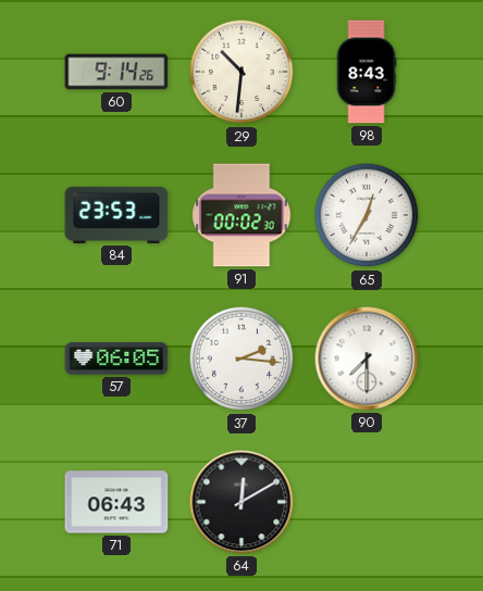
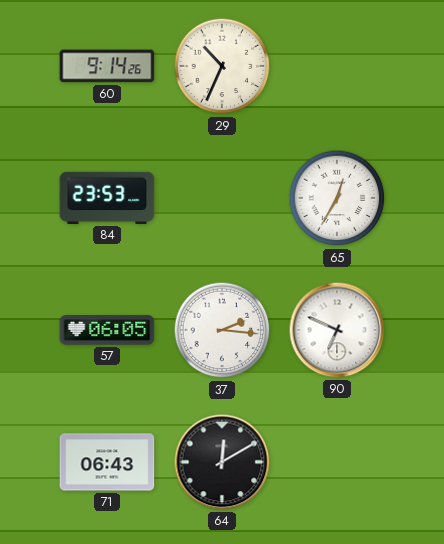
29: 10:31 -> 10:34 (222, 66)
98: 8:43 -> none (367, 72)
91: 00:02 -> none (242, 215)
90: 7:30 -> 6:49 (337, 330)
